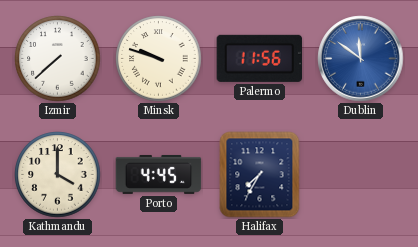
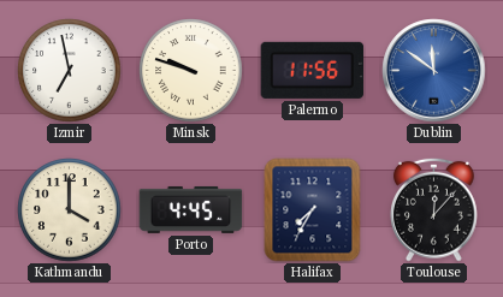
Izmir: 7:38 -> 6:58 (70, 71)
Toulouse: none -> 12:07 (434, 209)
